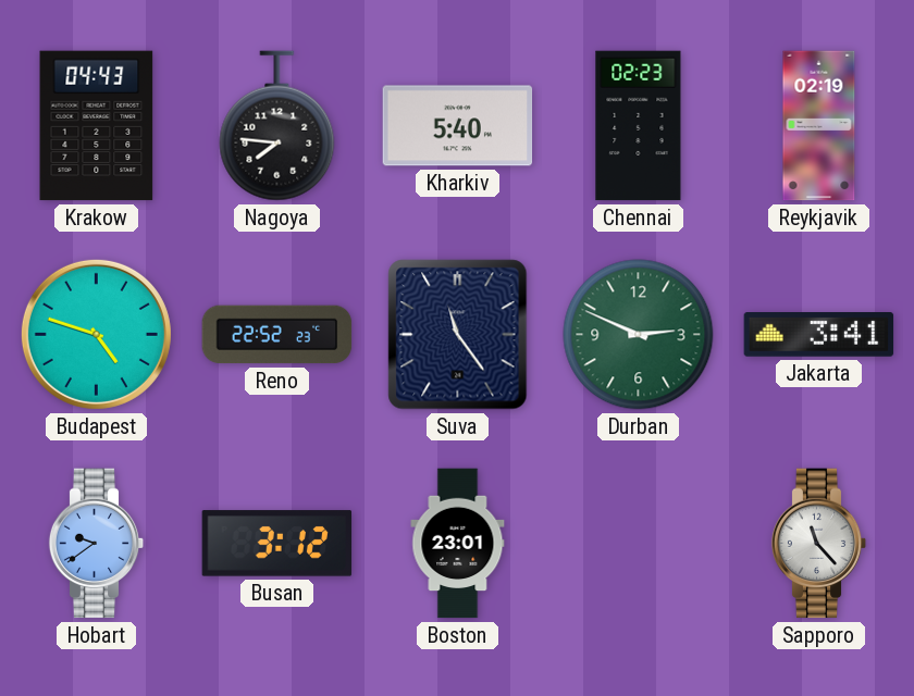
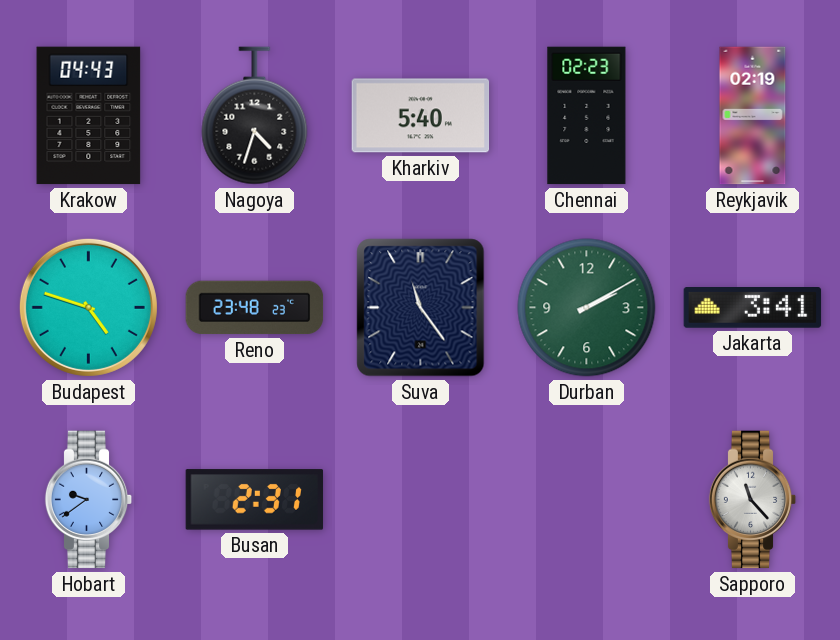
Nagoya: 7:46 -> 4:33 (255, 116)
Reno: 22:52 -> 23:48 (255, 308)
Durban: 2:49 -> 2:10 (587, 308)
Busan: 3:12 -> 2:31 (255, 500)
Boston: 23:01 -> none (458, 544)
